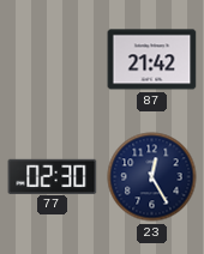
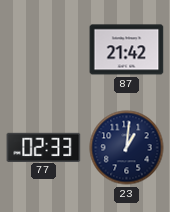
77: 02:30 -> 02:33 (44, 147)
23: 12:25 -> 1:01 (127, 148)
